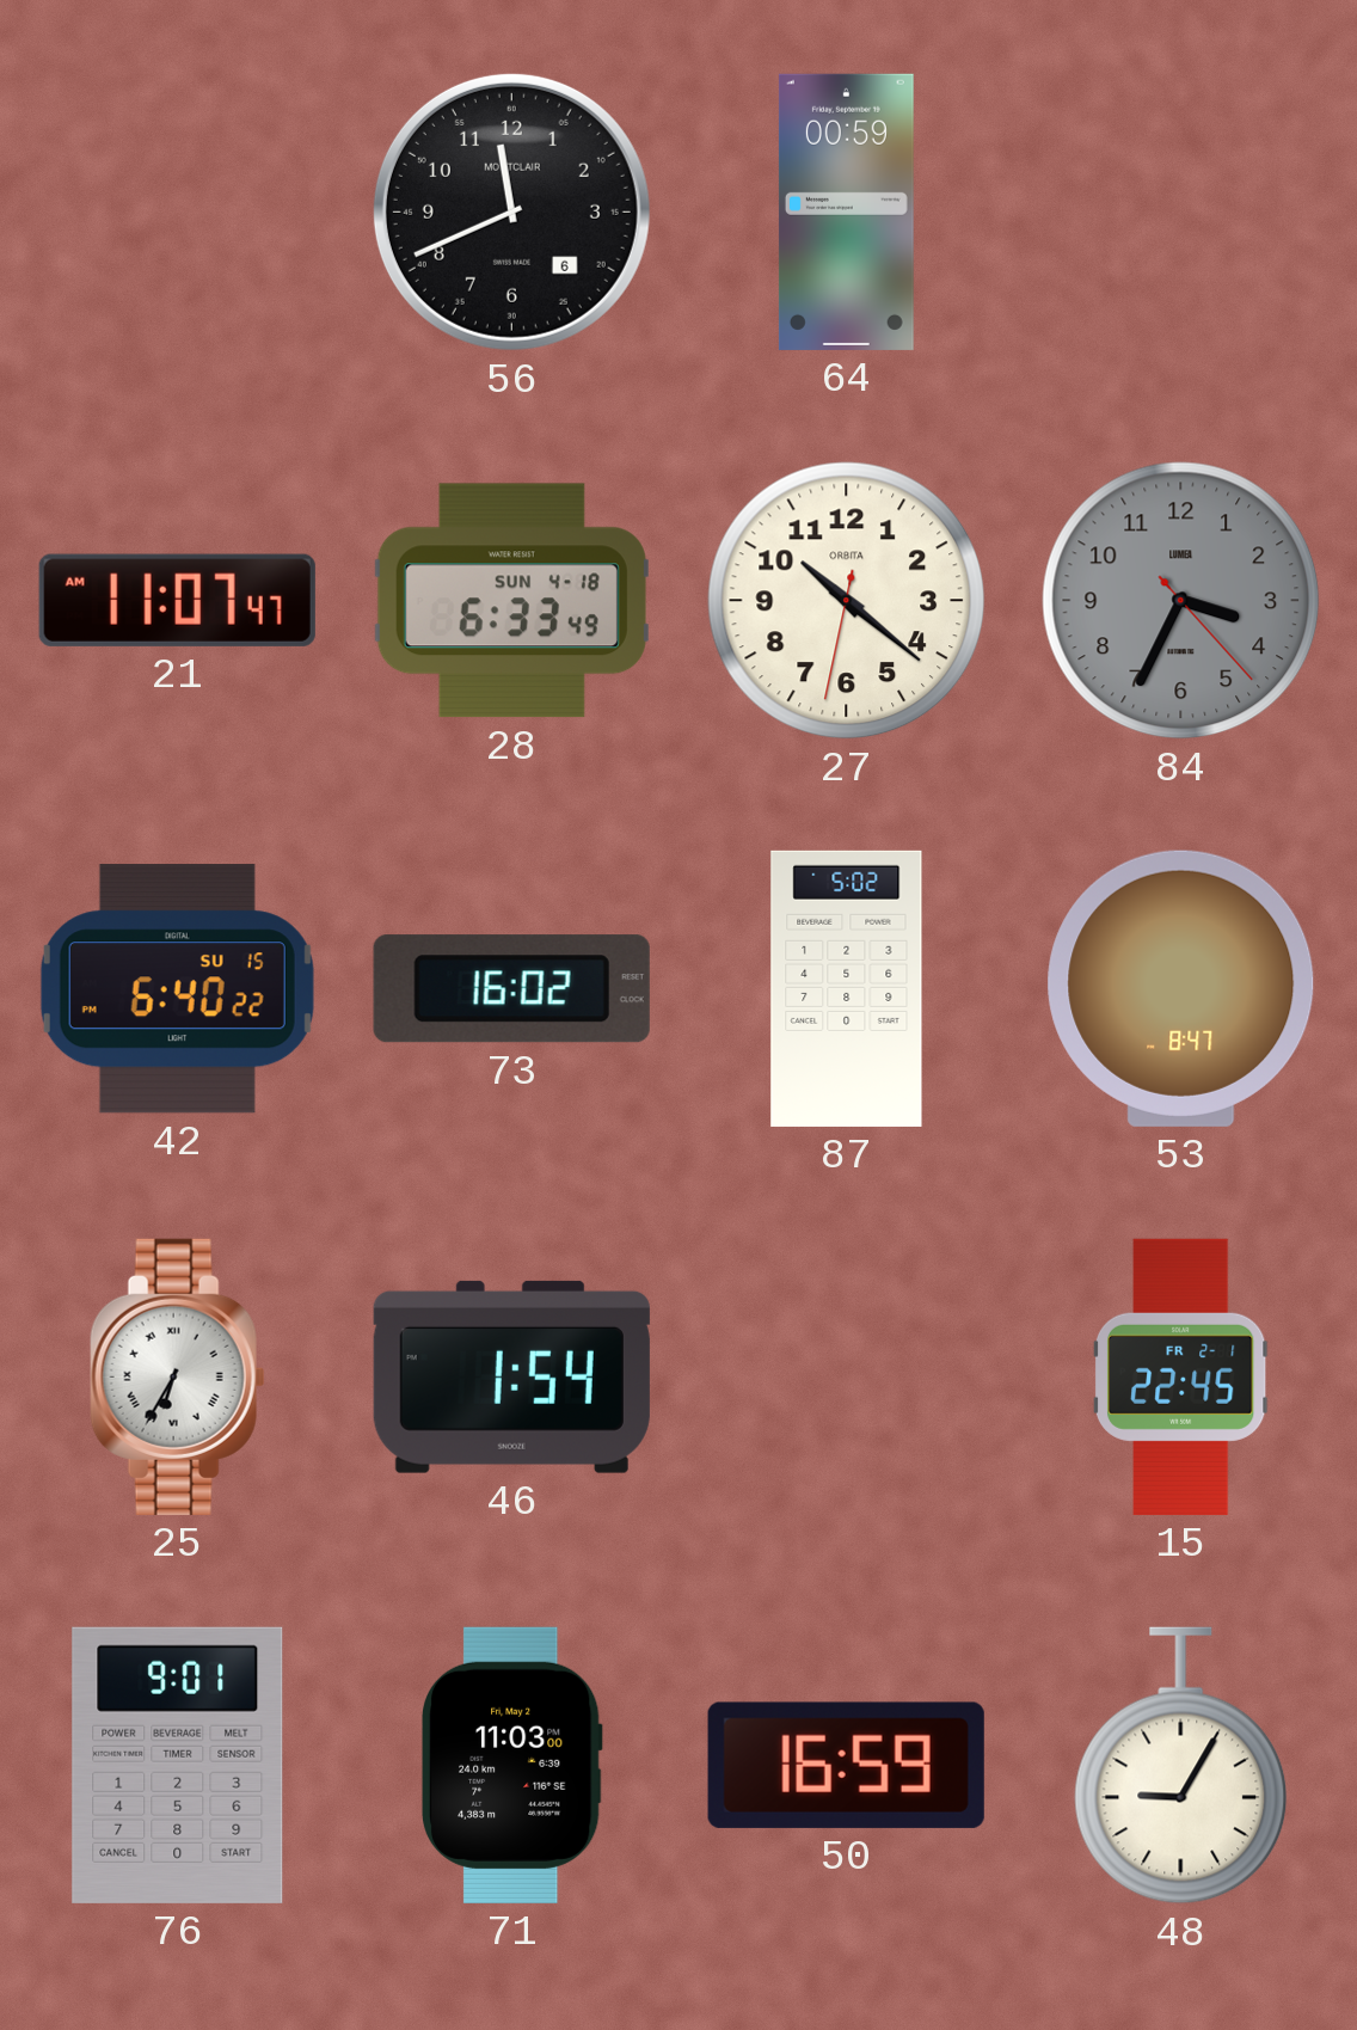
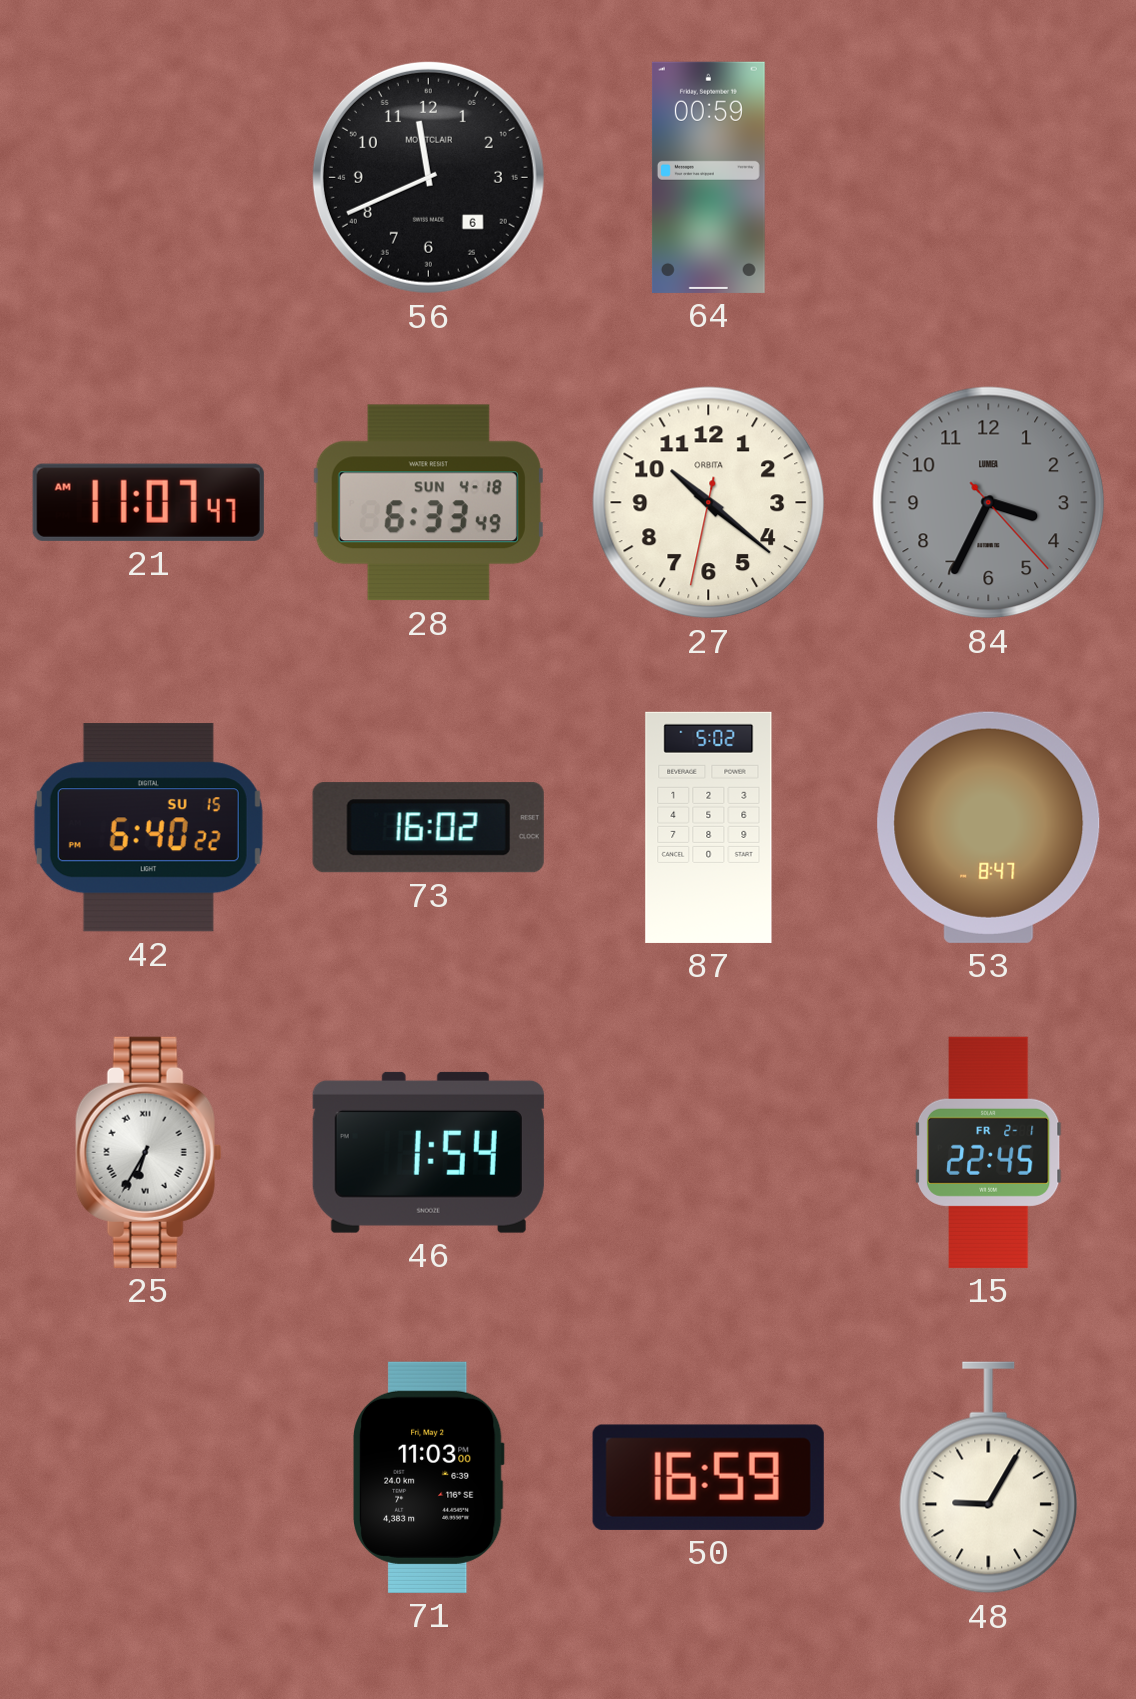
76: 9:01 -> none (178, 1765)
